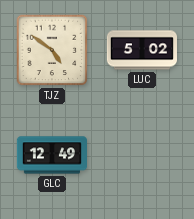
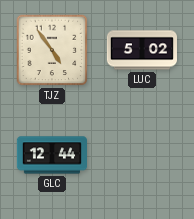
TJZ: 4:51 -> 4:54 (52, 50)
GLC: 12:49 -> 12:44 (51, 155)
